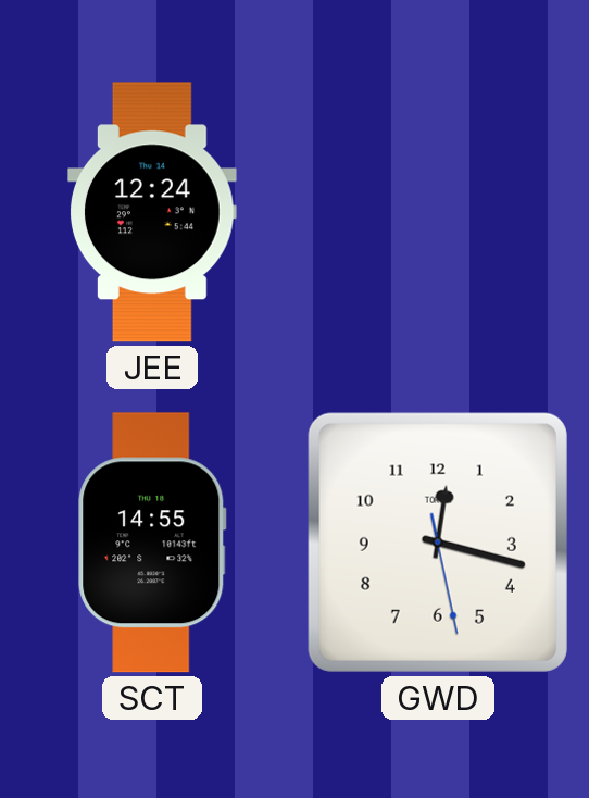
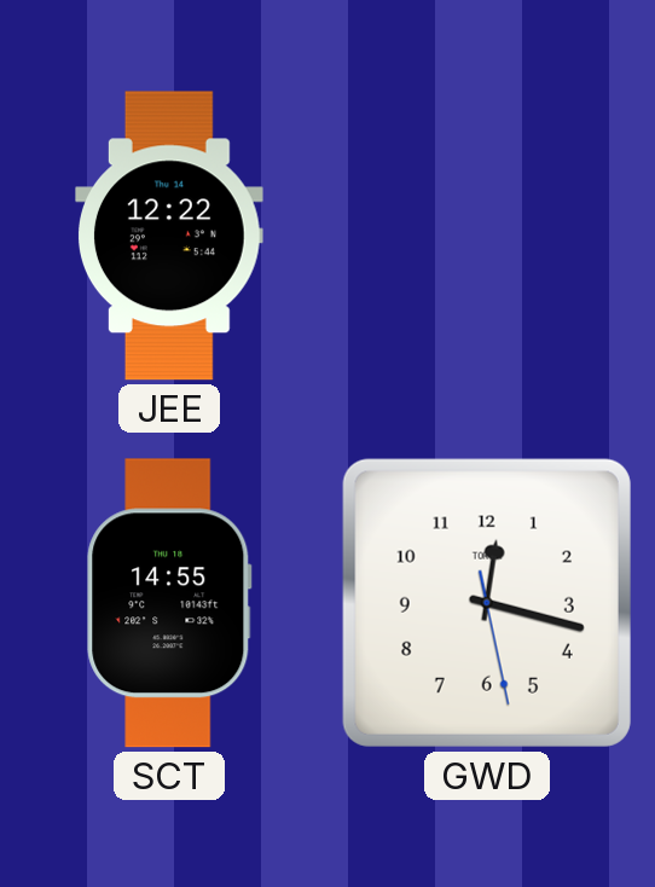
JEE: 12:24 -> 12:22 (170, 236)
